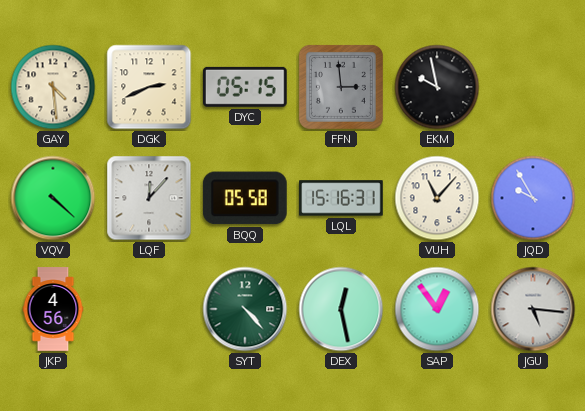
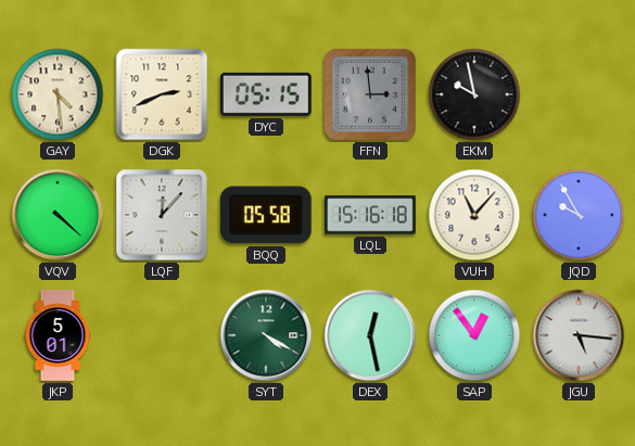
LQL: 15:16:31 -> 15:16:18 (370, 215)
JKP: 4:56 -> 5:01 (58, 335)
SYT: 4:23 -> 4:20 (266, 335)
